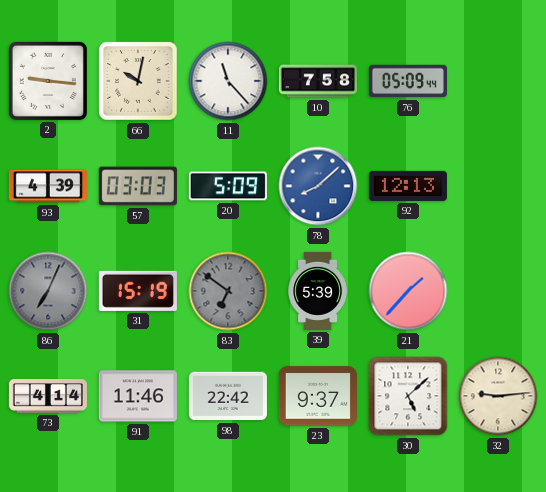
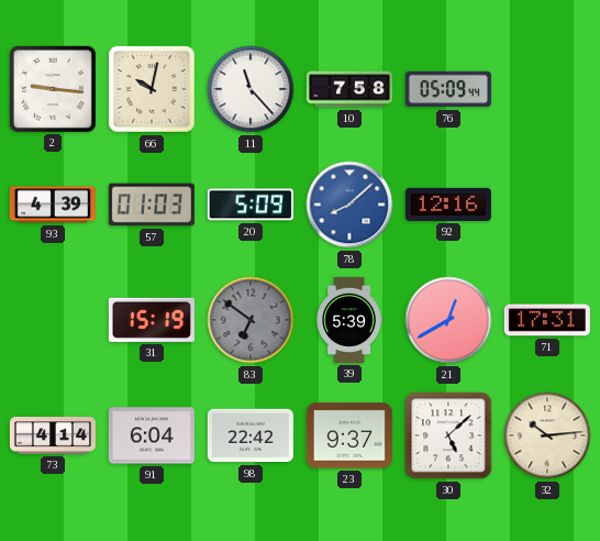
57: 03:03 -> 01:03 (152, 205)
92: 12:13 -> 12:16 (448, 205)
86: 7:04 -> none (48, 291)
21: 1:37 -> 12:40 (448, 320)
71: none -> 17:31 (547, 320)
91: 11:46 -> 6:04 (152, 435)
32: 9:14 -> 10:14 (547, 435)
